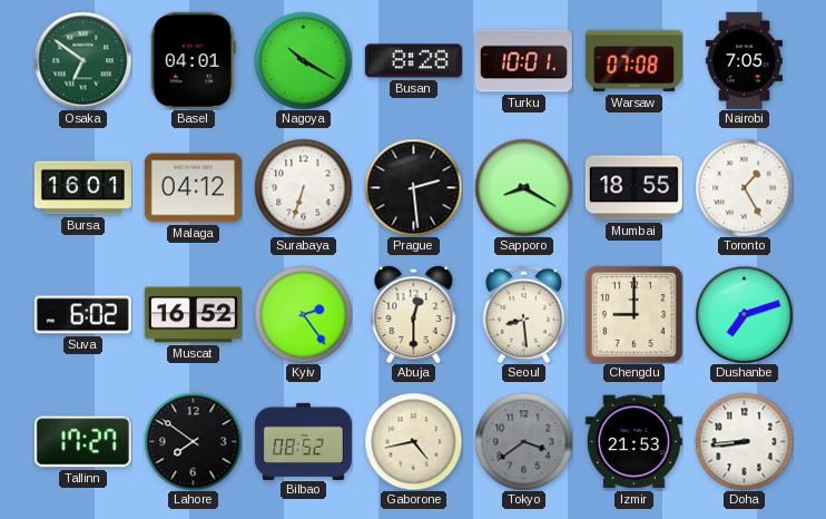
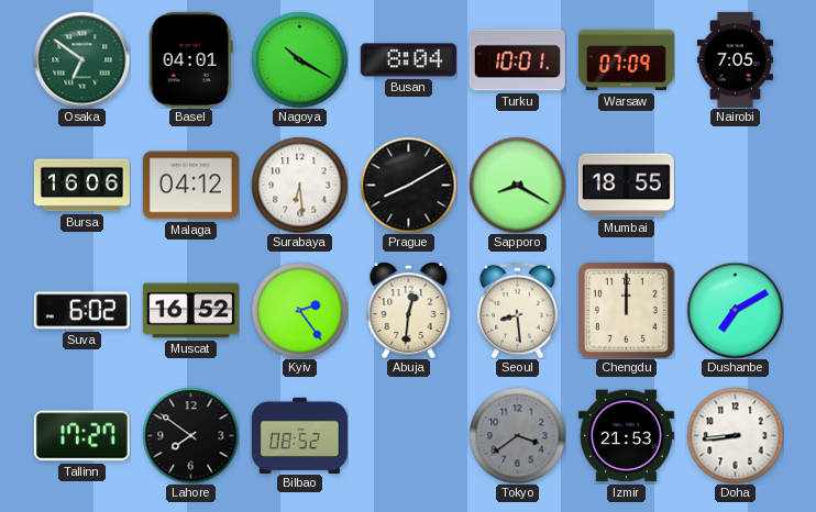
Busan: 8:28 -> 8:04 (408, 60)
Warsaw: 07:08 -> 07:09 (626, 60)
Bursa: 16:01 -> 16:06 (81, 186)
Surabaya: 6:33 -> 6:29 (299, 185)
Prague: 2:29 -> 8:10 (408, 185)
Toronto: 1:25 -> none (744, 187)
Abuja: 12:30 -> 12:31 (409, 310)
Chengdu: 9:00 -> 12:00 (626, 310)
Dushanbe: 7:12 -> 7:10 (735, 310)
Gaborone: 4:43 -> none (413, 441)
